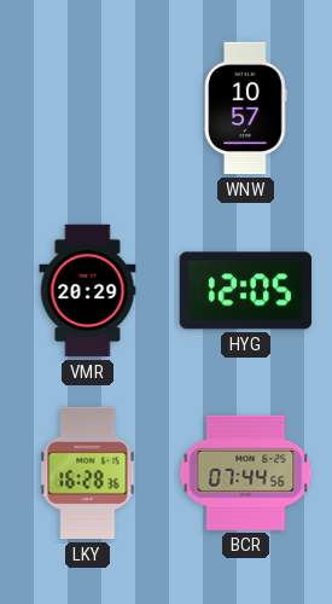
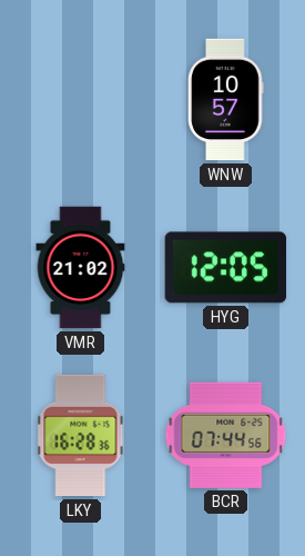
VMR: 20:29 -> 21:02 (81, 268)
